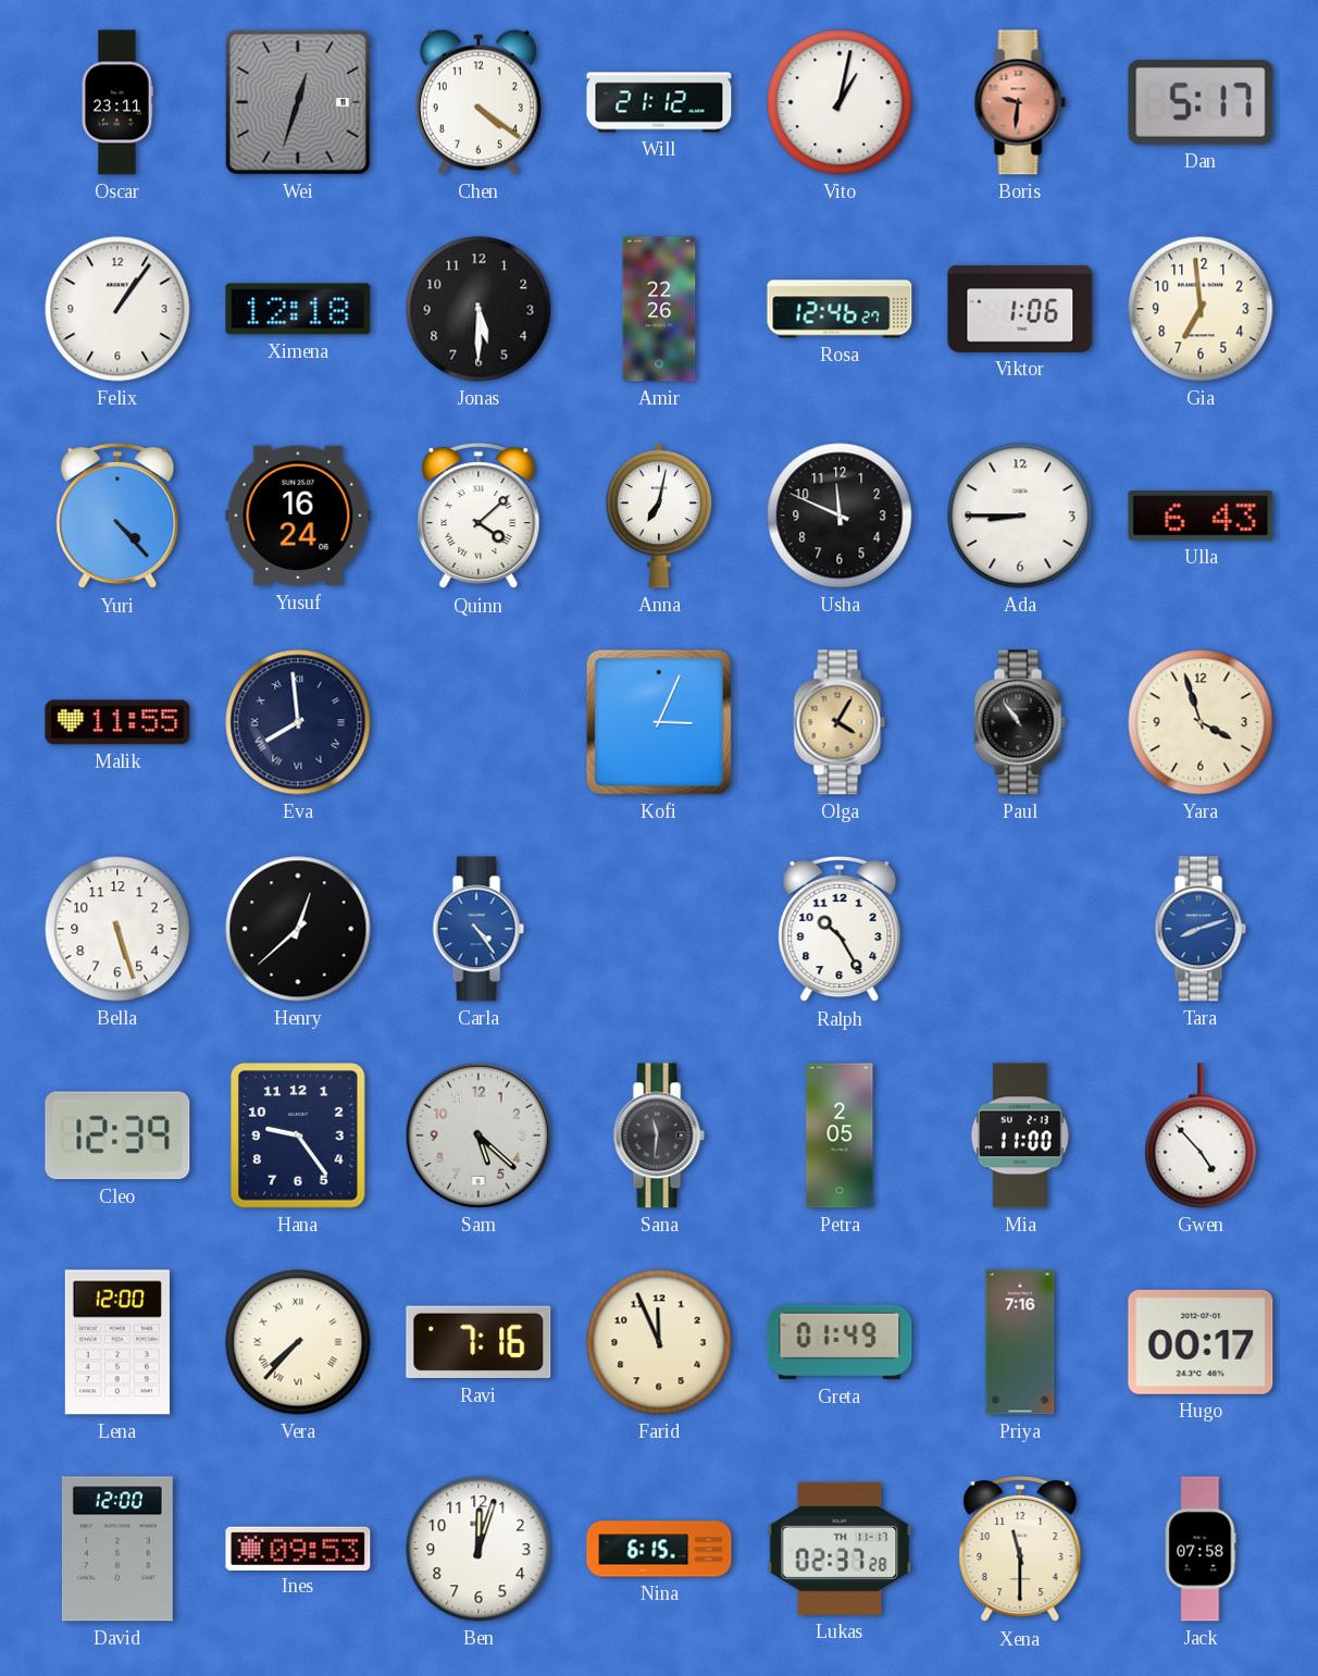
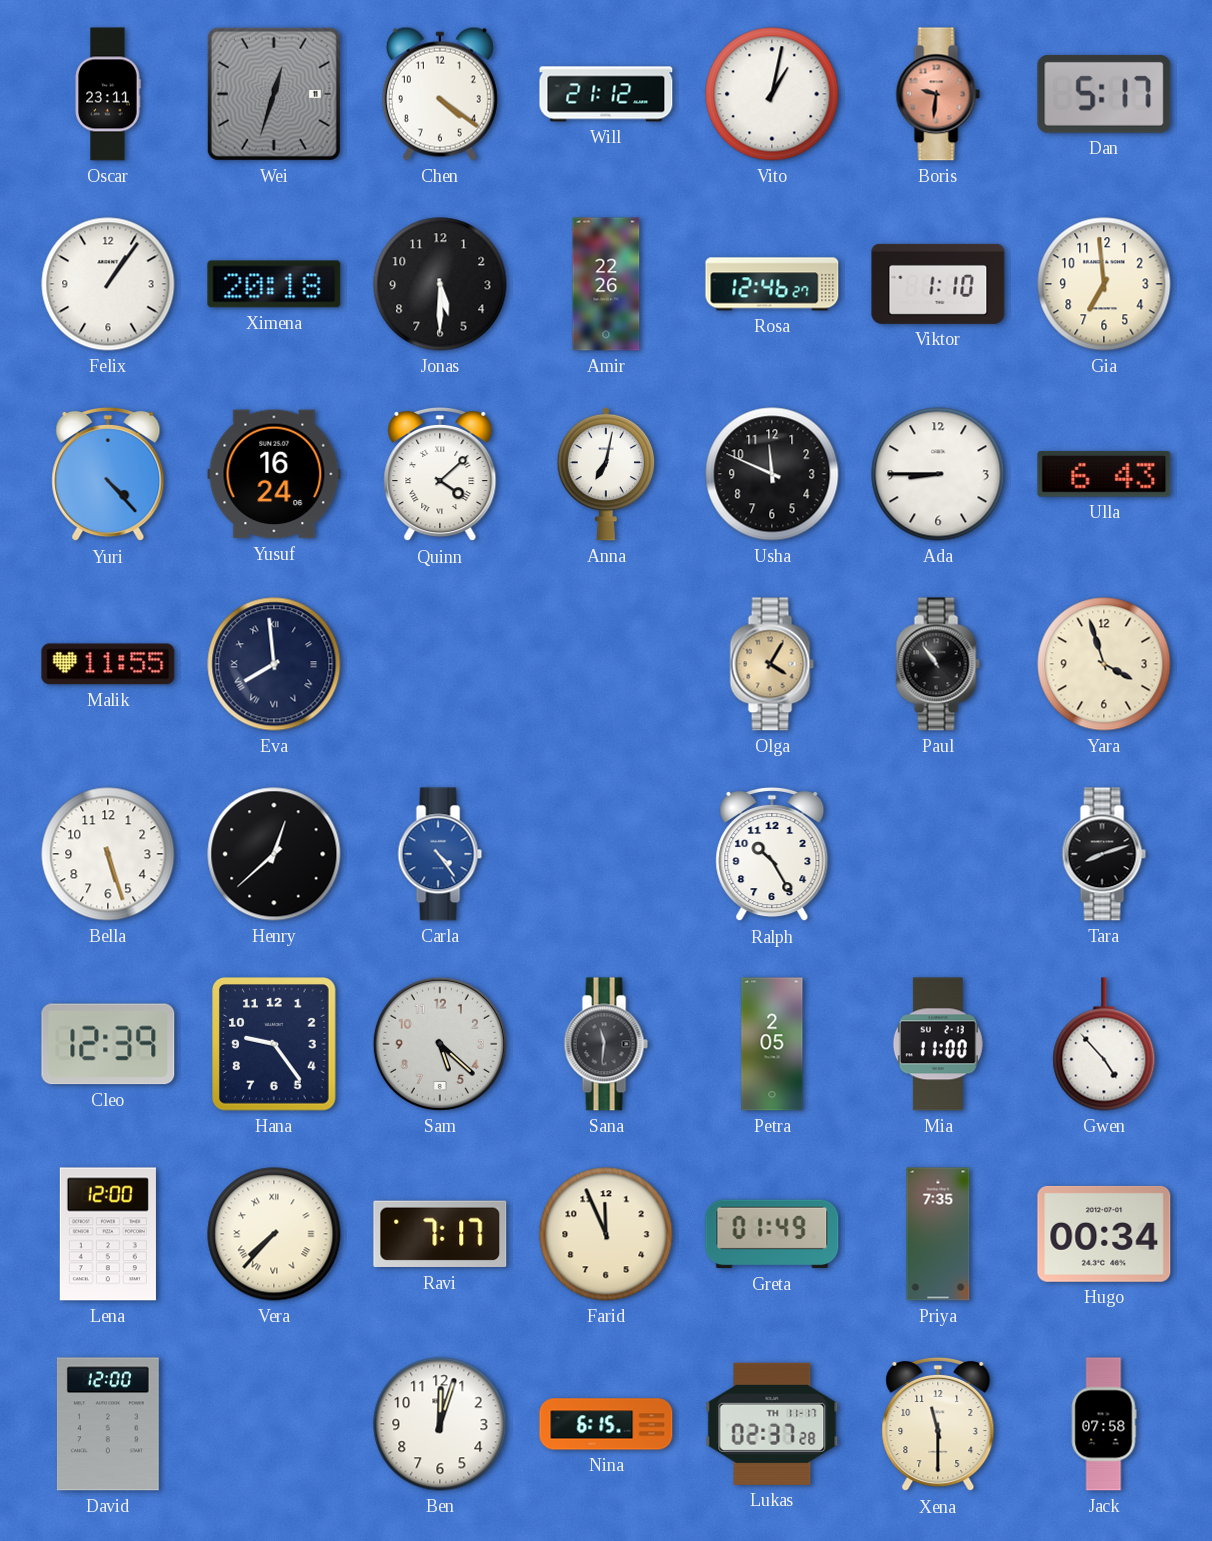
Ximena: 12:18 -> 20:18 (274, 284)
Viktor: 1:06 -> 1:10 (938, 284)
Kofi: 3:04 -> none (659, 722)
Tara dial: blue -> black (1104, 854)
Ravi: 7:16 -> 7:17 (440, 1234)
Priya: 7:16 -> 7:35 (938, 1234)
Hugo: 00:17 -> 00:34 (1104, 1234)
Ines: 09:53 -> none (298, 1548)
